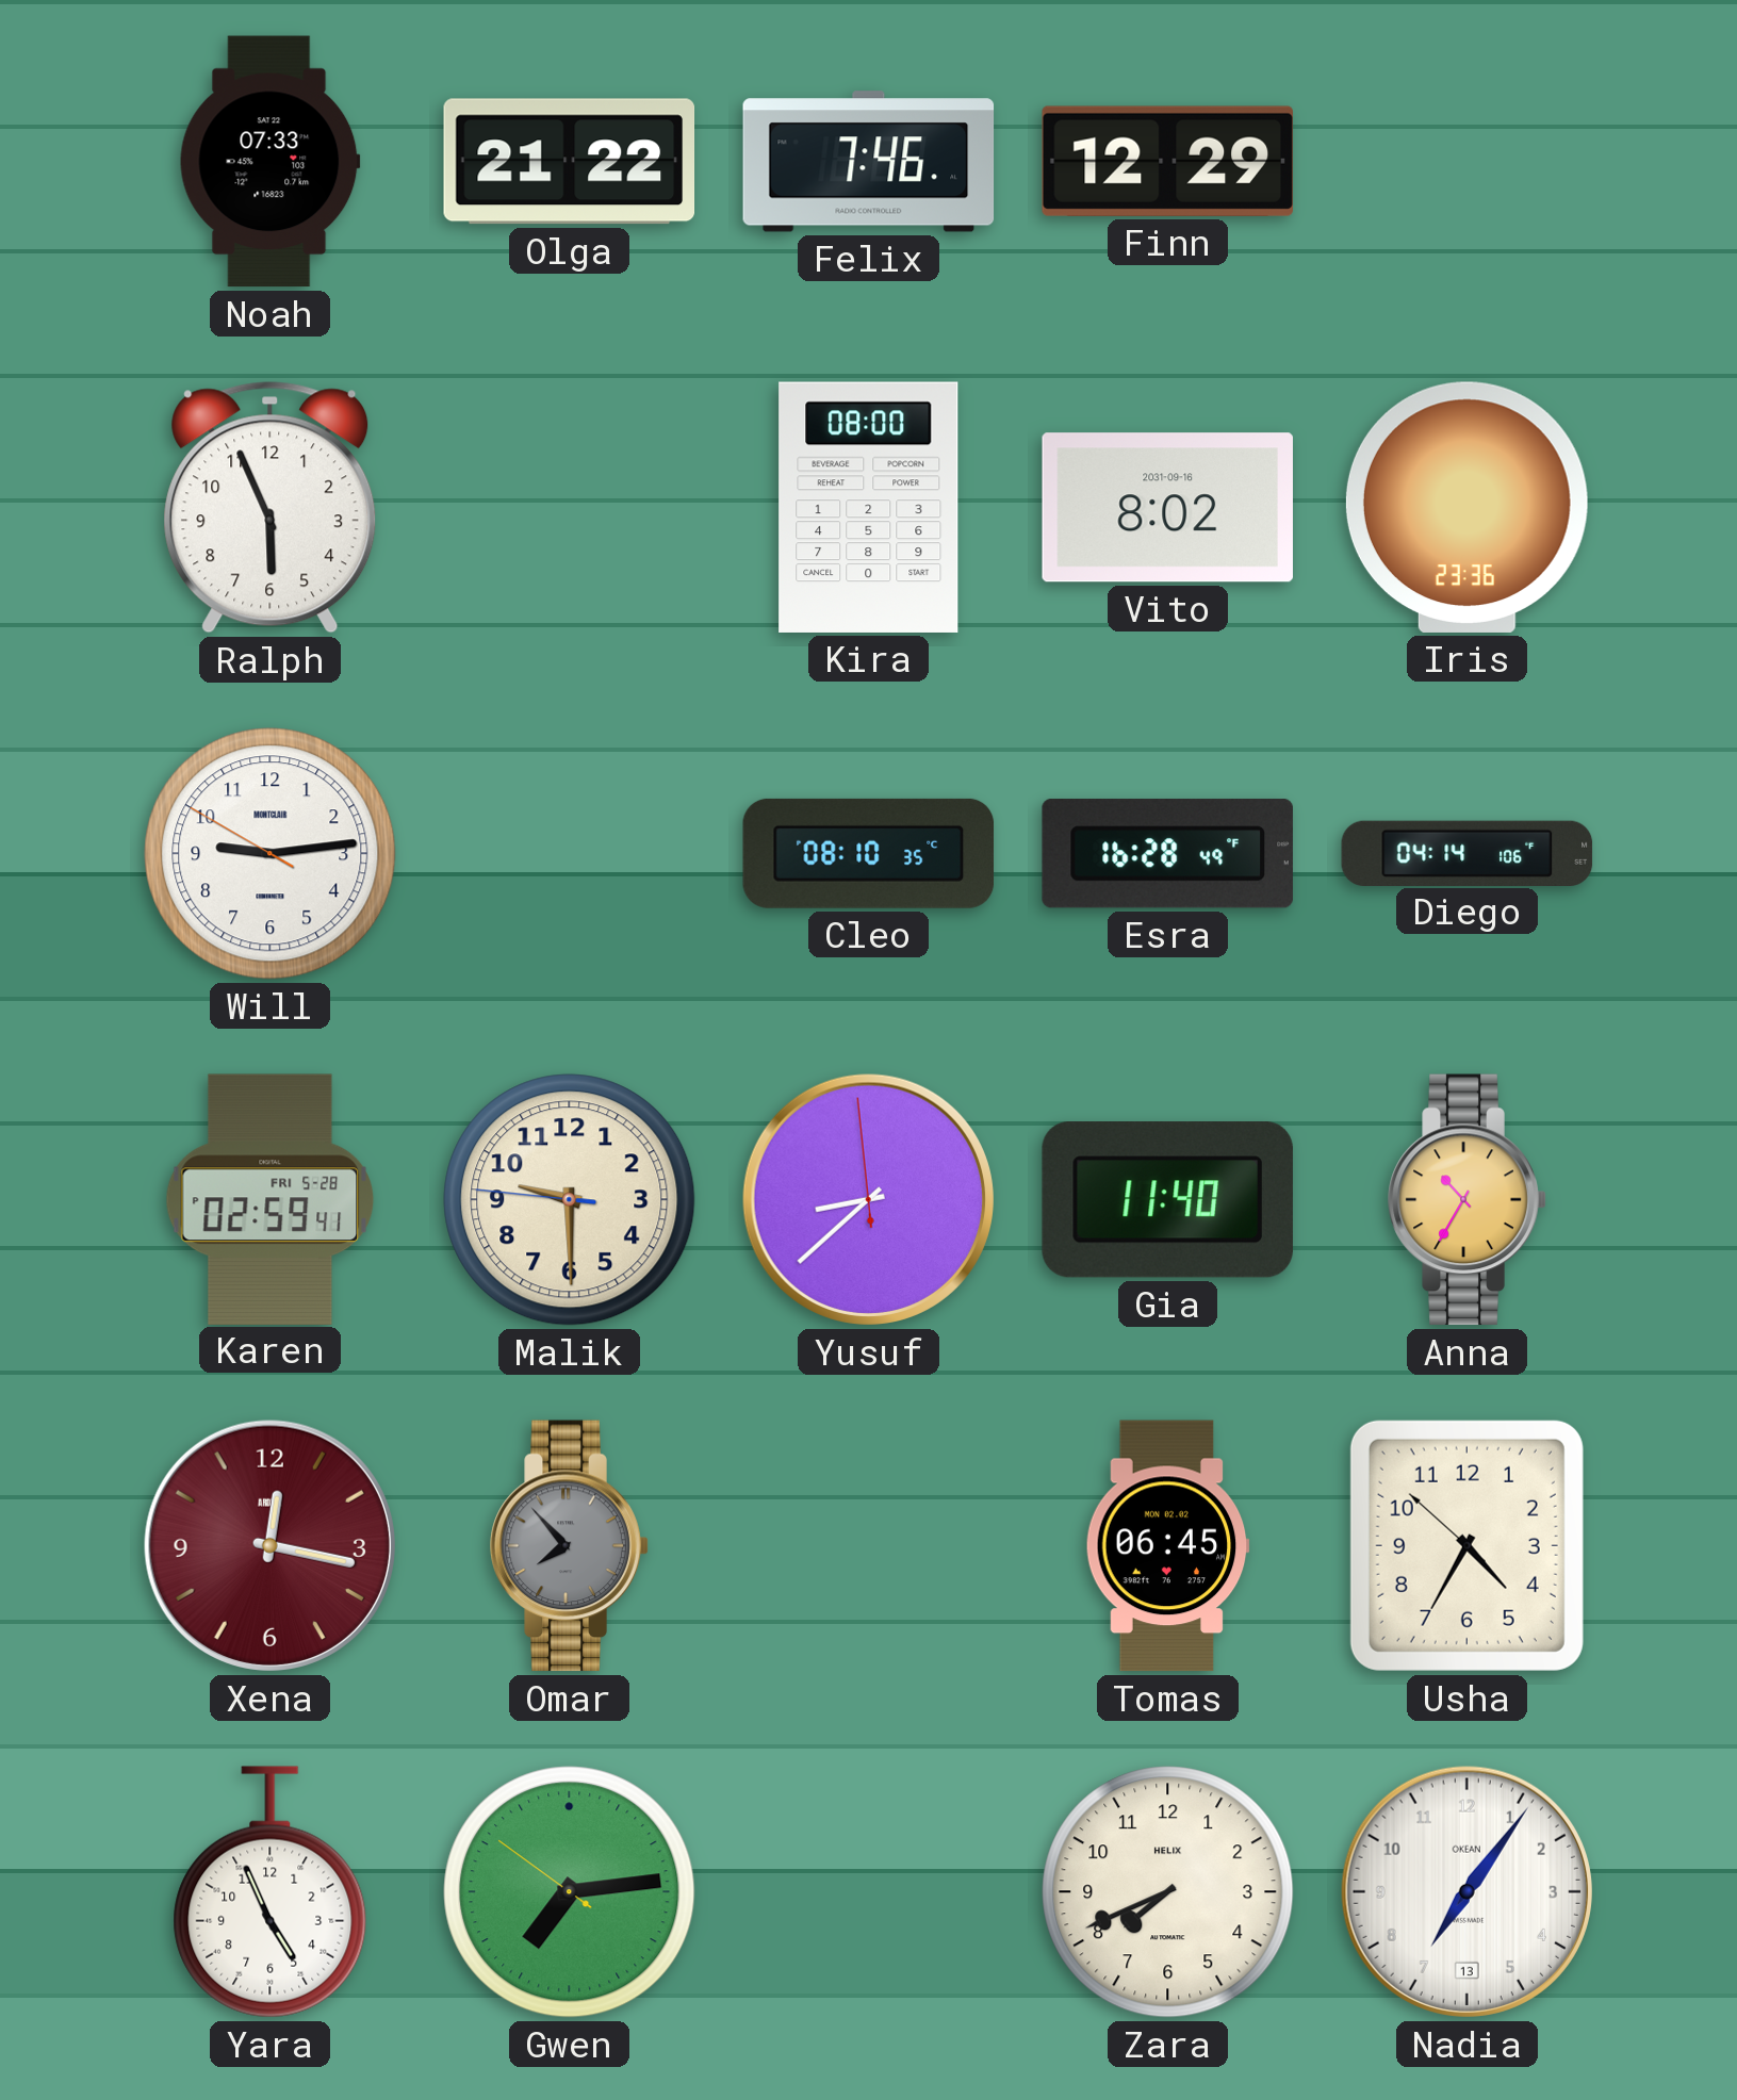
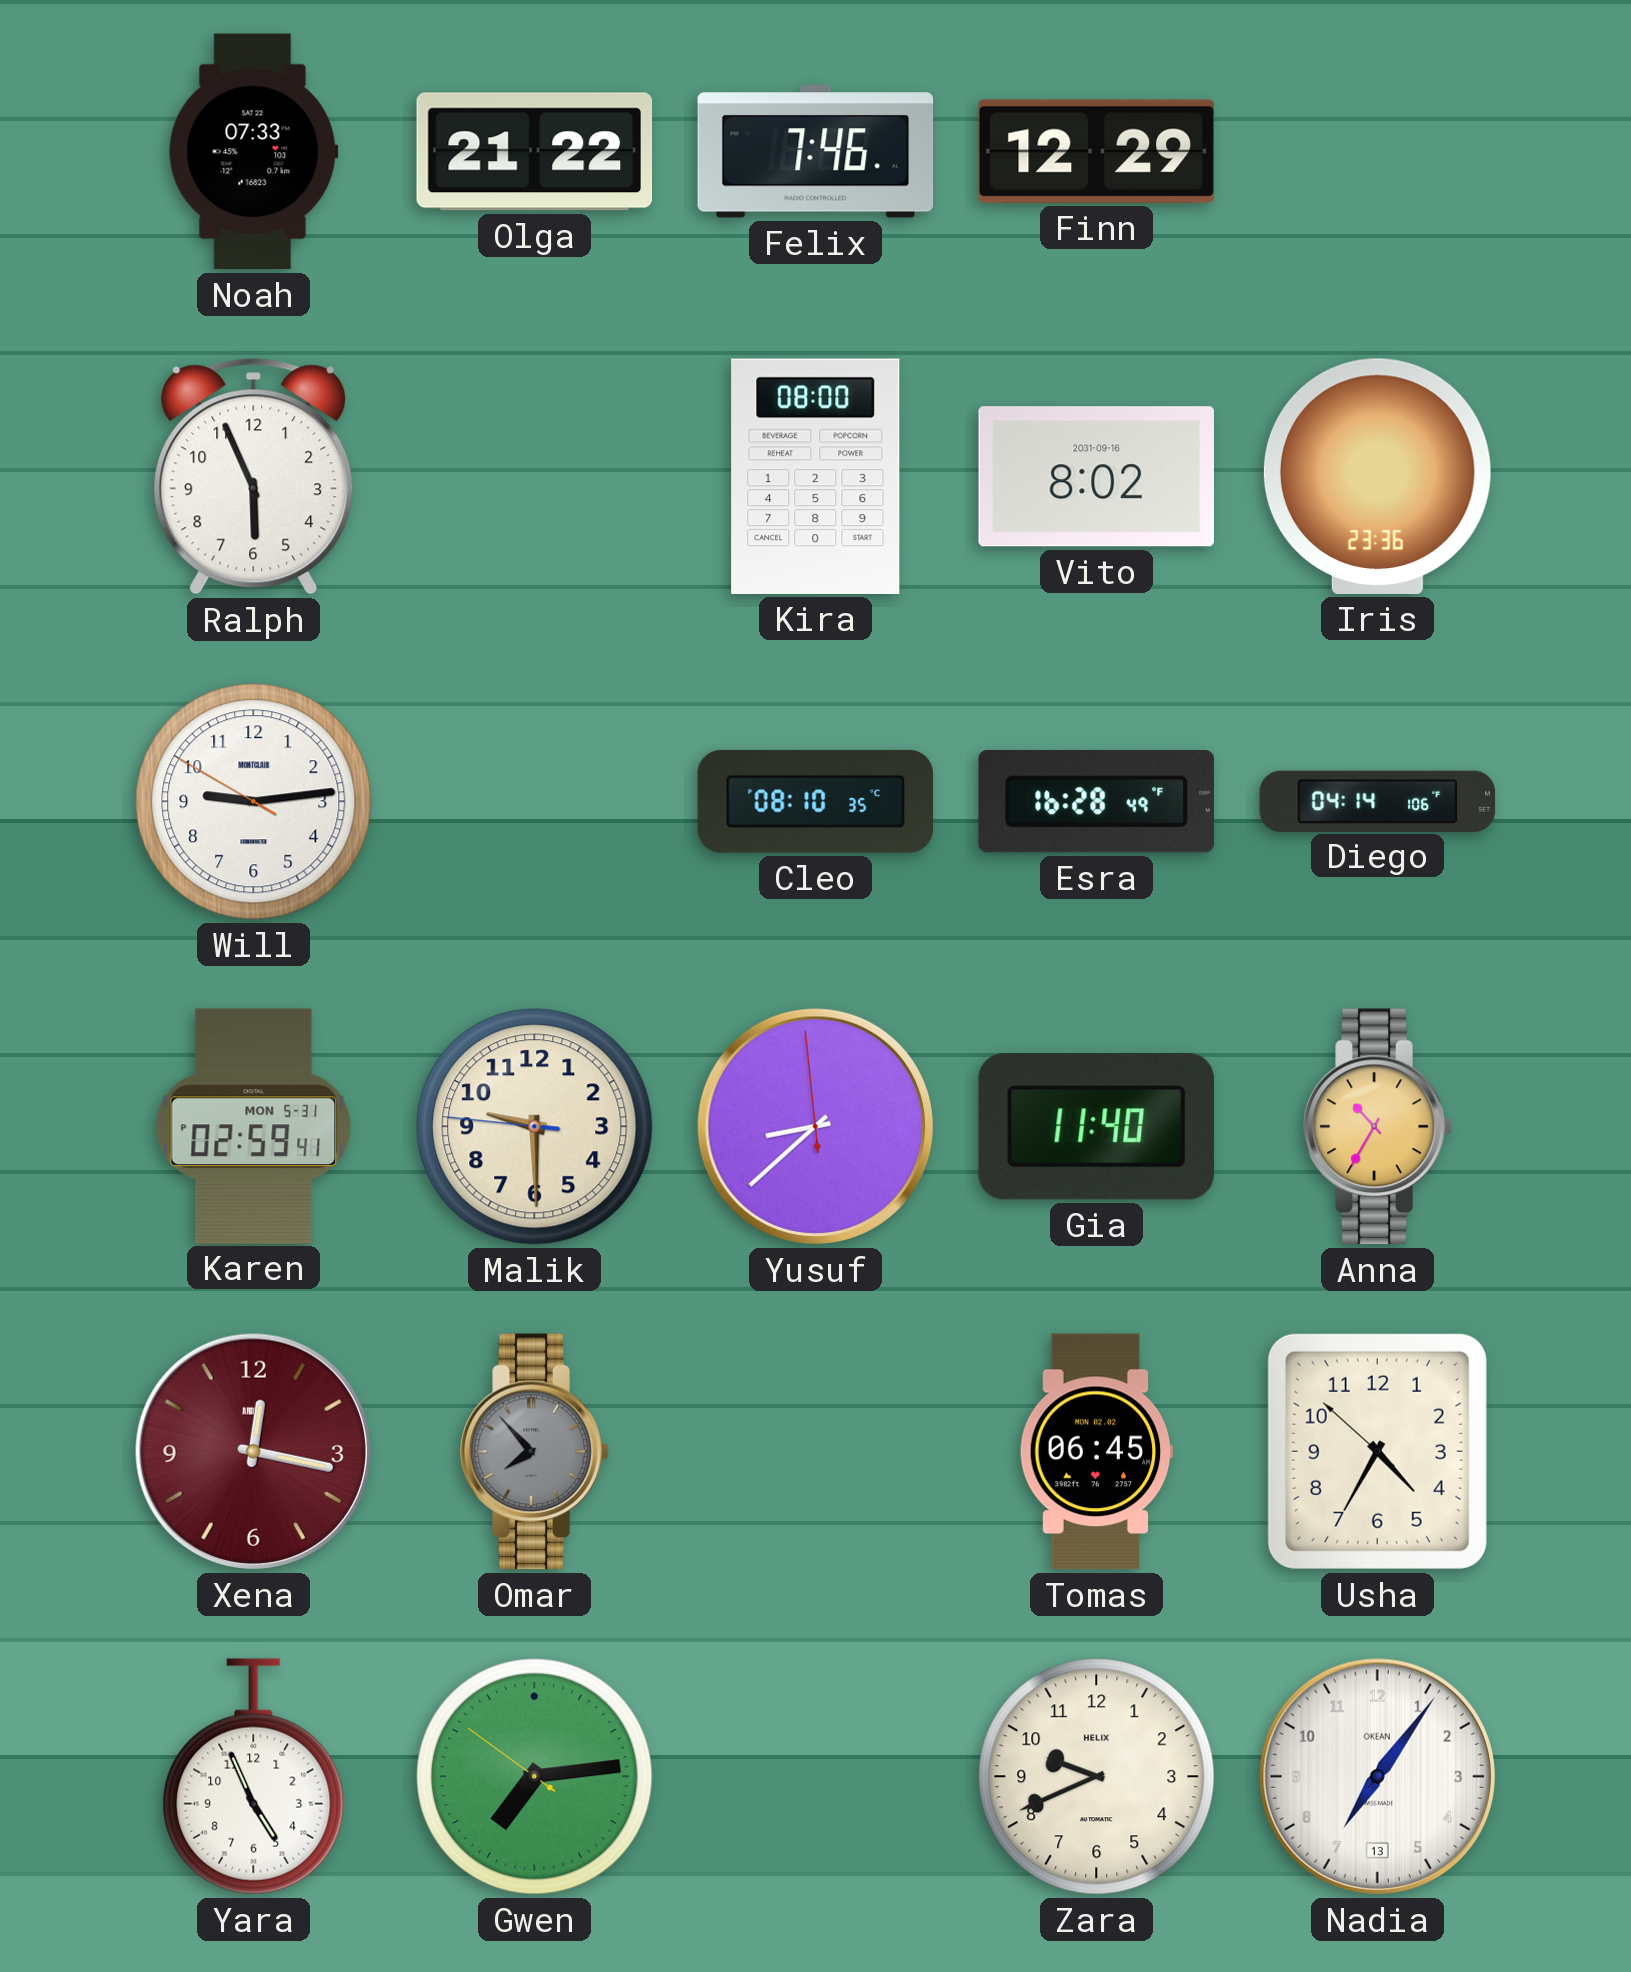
Karen date: FRI 5-28 -> MON 5-31 (254, 1126)
Zara: 7:41 -> 9:41 (1097, 1777)
